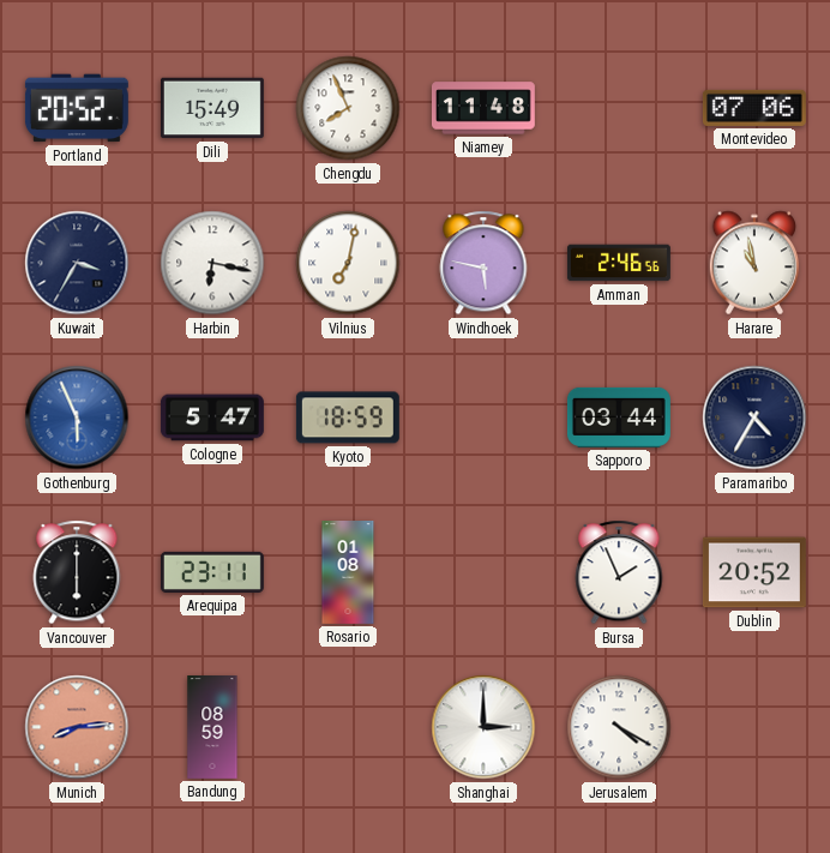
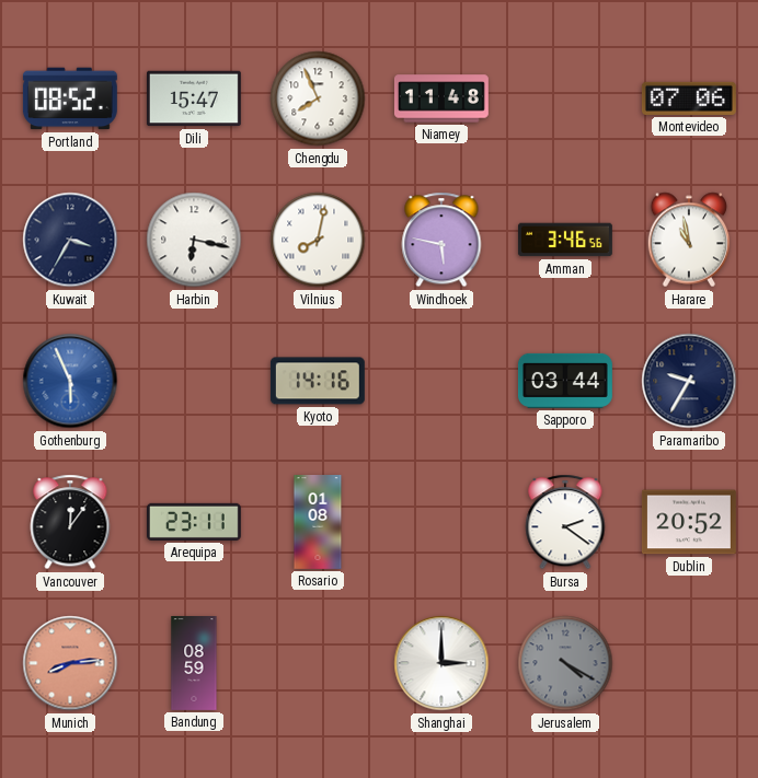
Portland: 20:52 -> 08:52 (70, 98)
Dili: 15:49 -> 15:47 (194, 98)
Vilnius: 7:02 -> 8:02 (318, 240)
Amman: 2:46 -> 3:46 (565, 240)
Cologne: 5:47 -> none (212, 418)
Kyoto: 18:59 -> 14:16 (318, 381)
Paramaribo: 4:35 -> 9:35 (689, 381)
Vancouver: 6:00 -> 12:06 (70, 522)
Bursa: 1:56 -> 2:21 (565, 522)
Jerusalem dial: white -> grey (565, 663)
